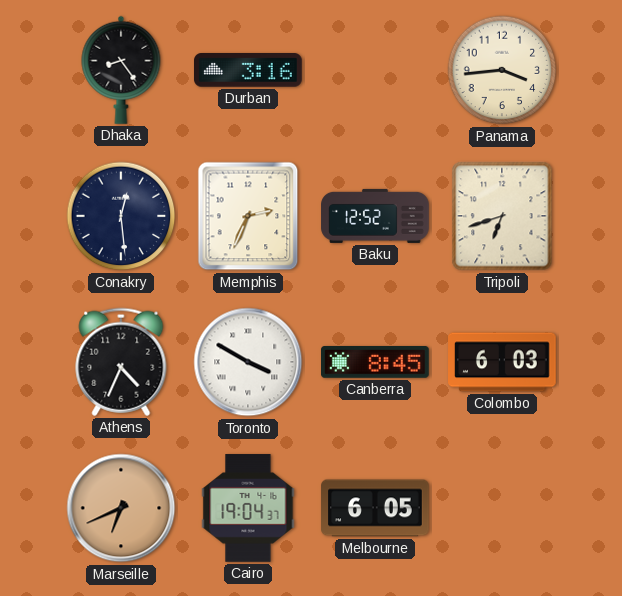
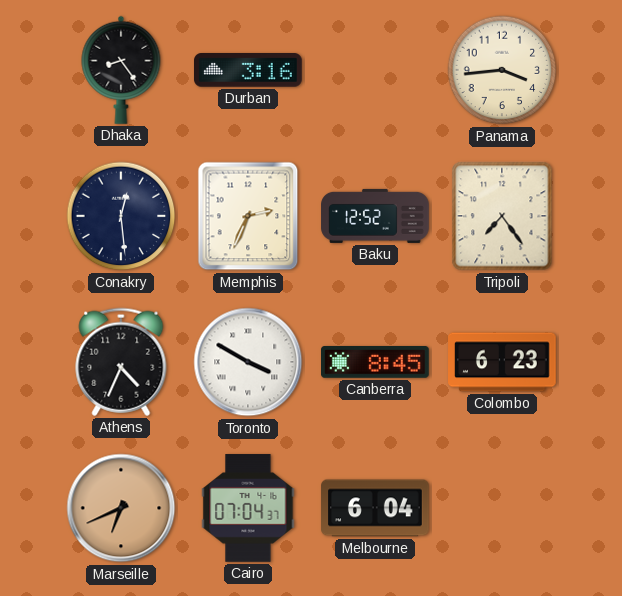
Tripoli: 6:42 -> 7:24 (502, 216)
Colombo: 6:03 -> 6:23 (502, 362)
Cairo: 19:04 -> 07:04 (248, 508)
Melbourne: 6:05 -> 6:04 (375, 508)
